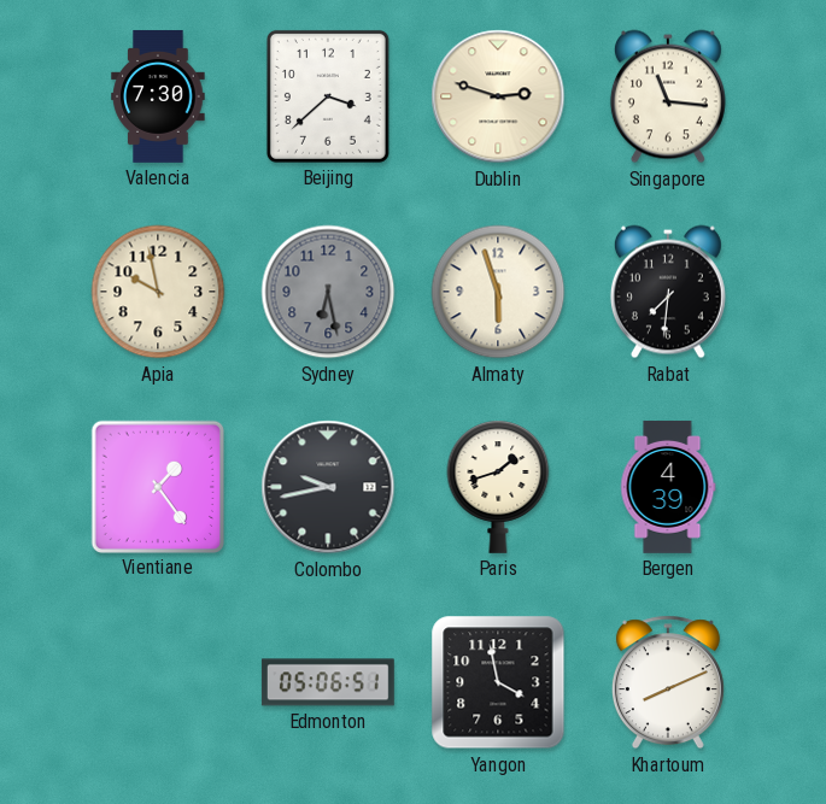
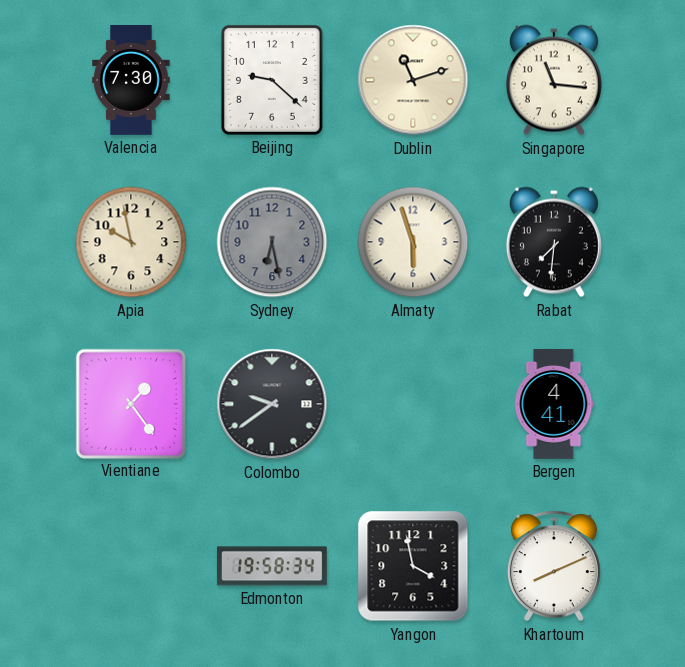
Beijing: 3:38 -> 9:22 (272, 80)
Dublin: 2:48 -> 11:12 (413, 80)
Colombo: 9:43 -> 9:39 (272, 404)
Paris: 1:42 -> none (498, 487)
Bergen: 4:39 -> 4:41 (554, 404)
Edmonton: 05:06 -> 19:58 (272, 566)
